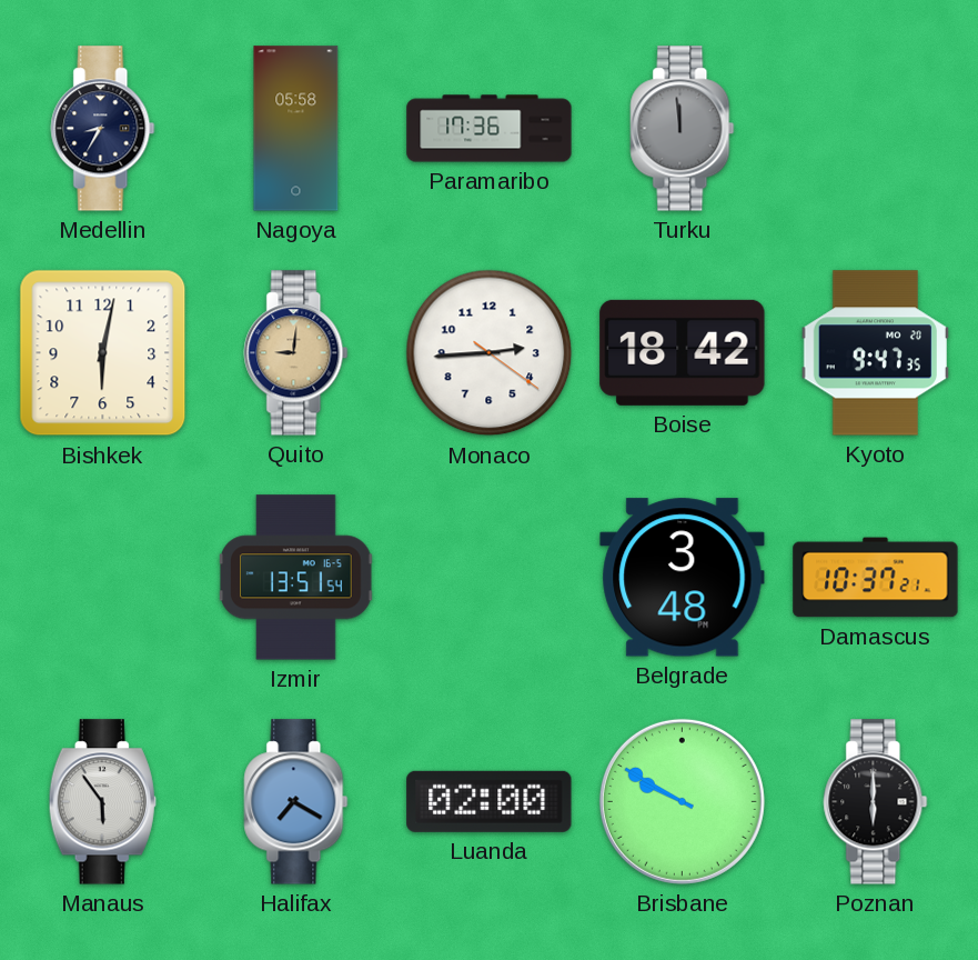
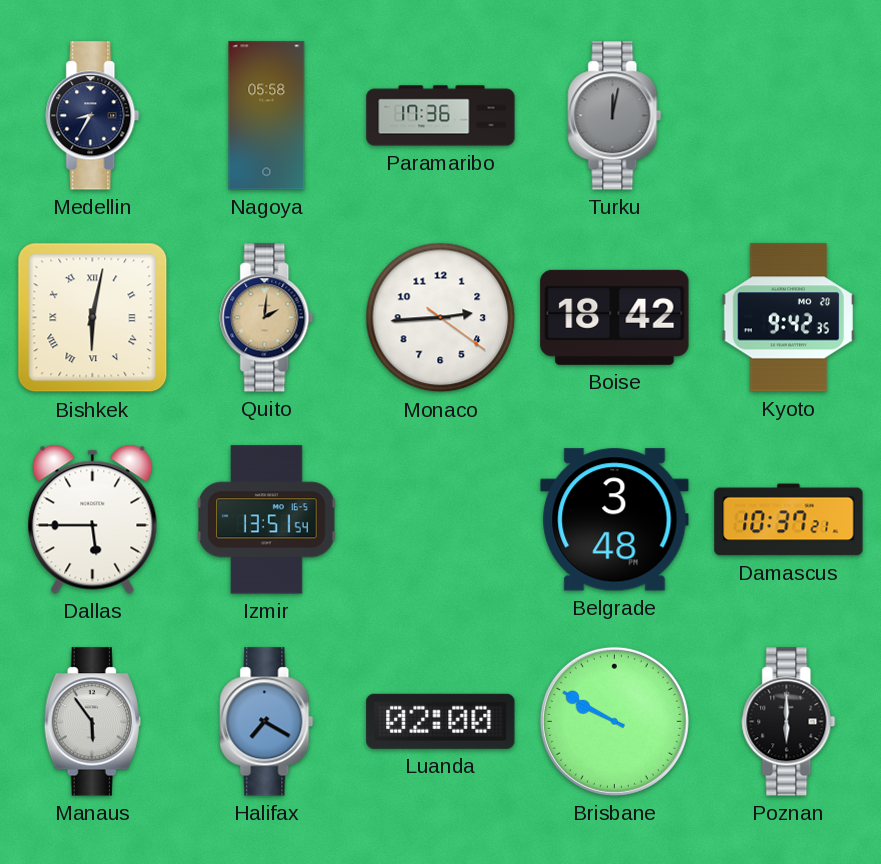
Turku: 11:59 -> 12:02 (615, 116)
Bishkek numerals: Arabic -> Roman (93, 318)
Quito: 9:01 -> 2:01 (267, 318)
Kyoto: 9:47 -> 9:42 (788, 318)
Dallas: none -> 5:45 (93, 519)
